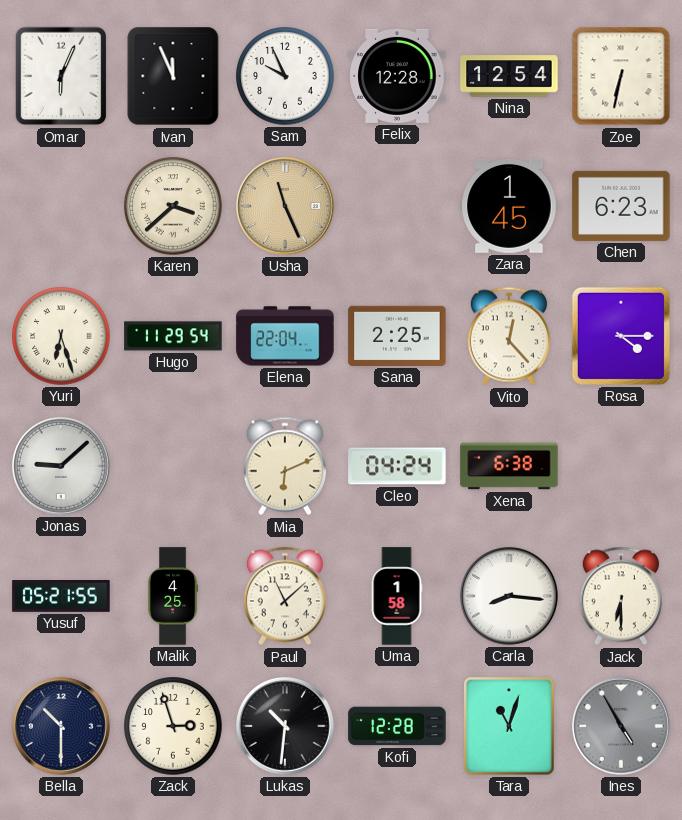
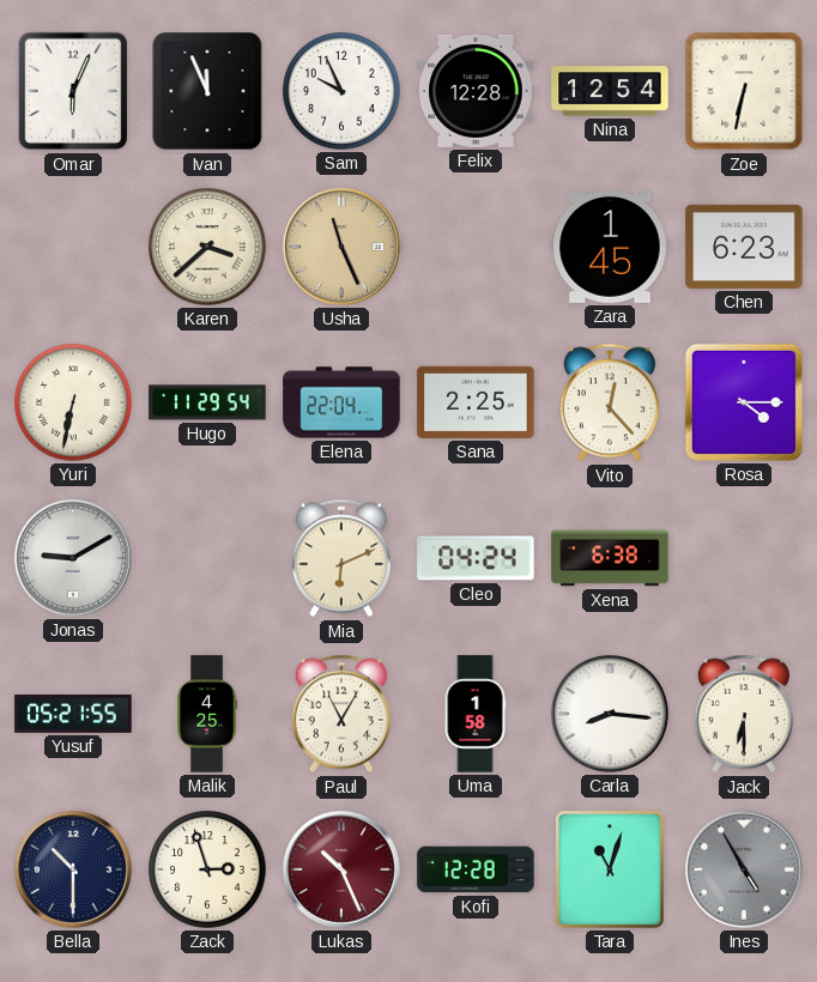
Yuri: 6:27 -> 6:32 (73, 402)
Jonas: 9:08 -> 9:10 (73, 558)
Paul: 11:08 -> 11:05 (341, 714)
Lukas: 10:31 -> 10:26 (341, 869)
Lukas dial: black -> burgundy (341, 869)
